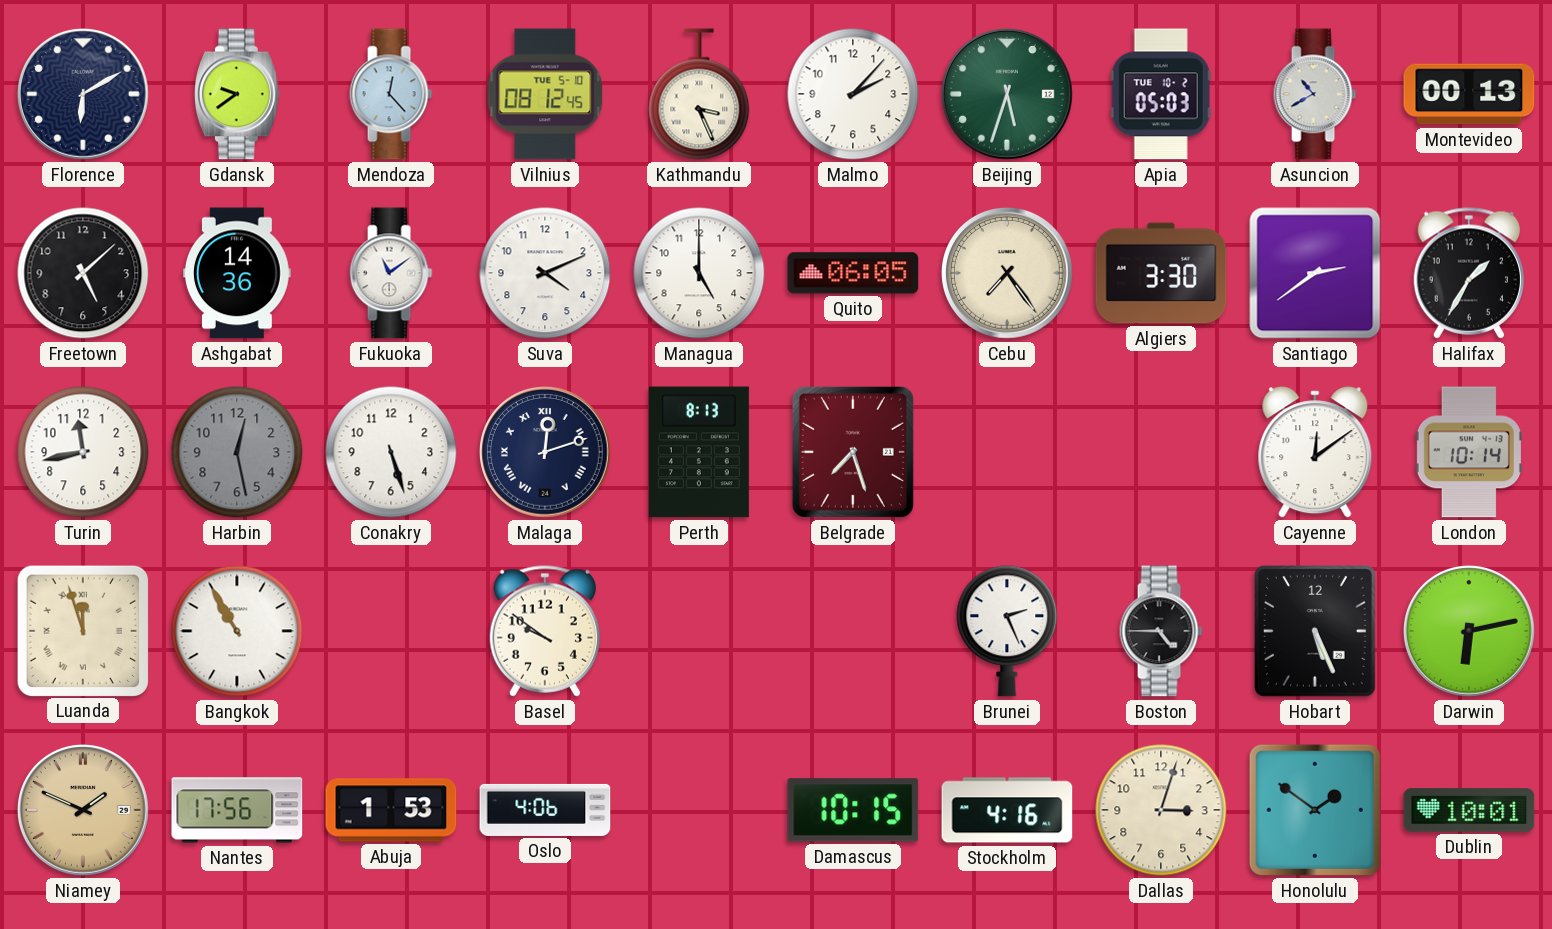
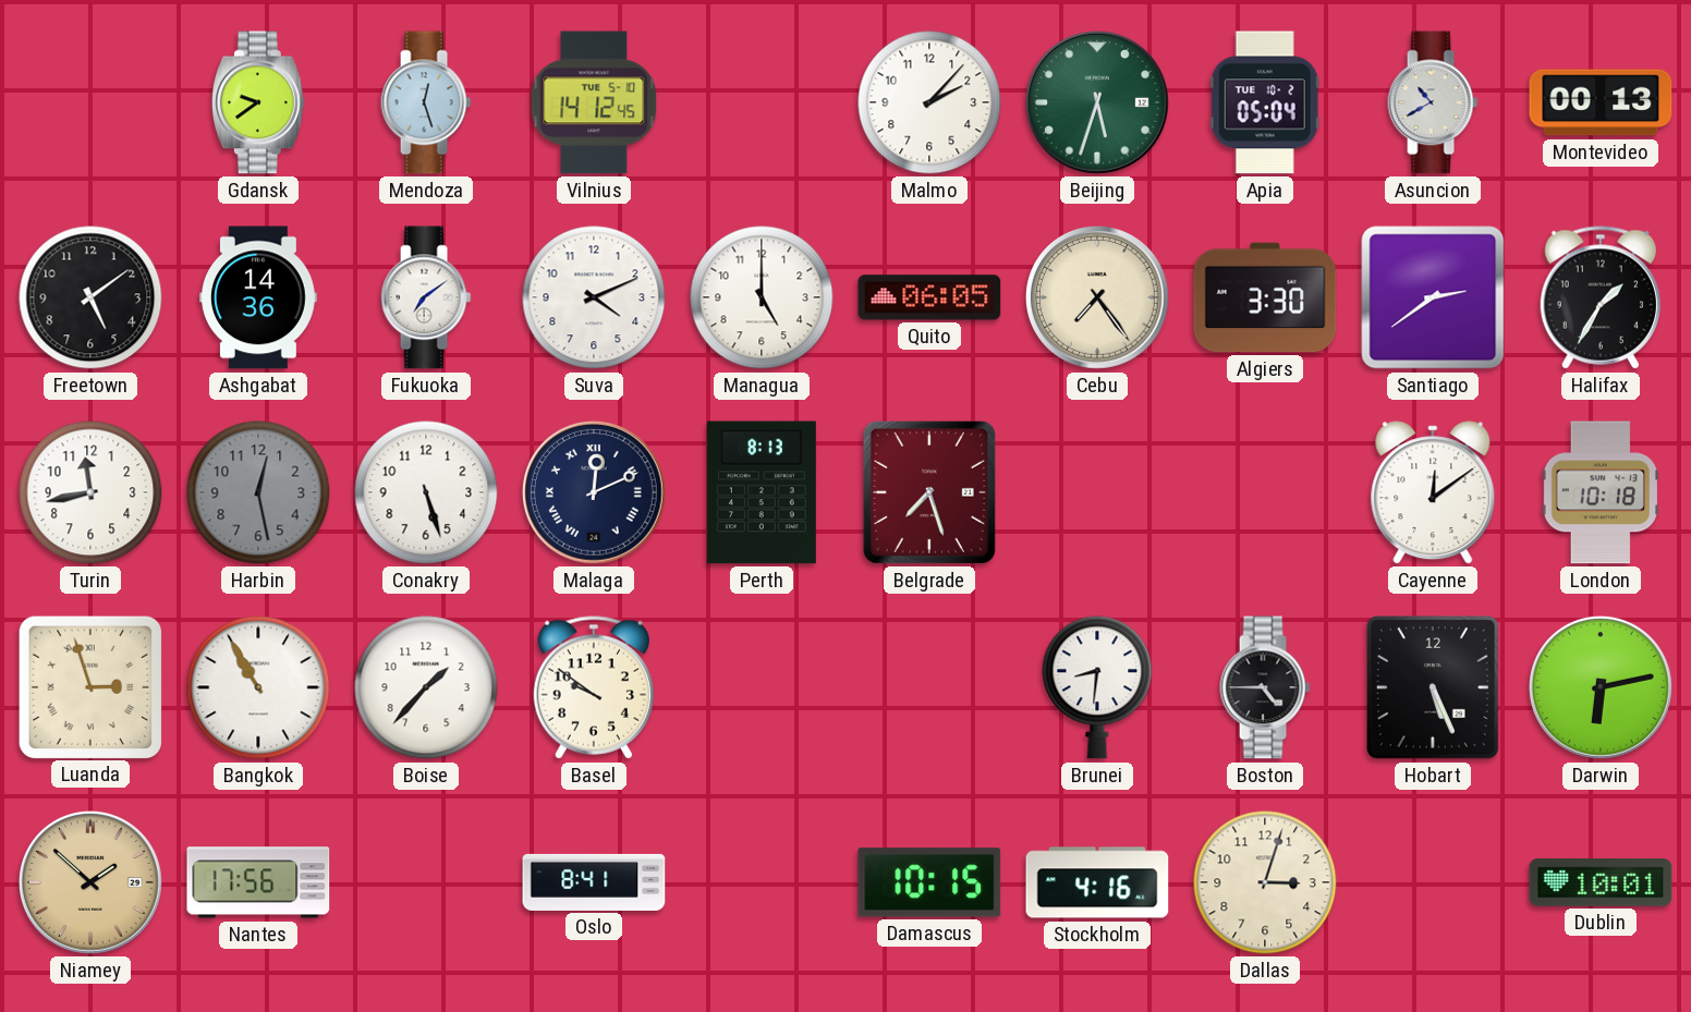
Florence: 6:10 -> none (83, 94)
Mendoza: 12:23 -> 12:27 (426, 102)
Vilnius: 08:12 -> 14:12 (594, 102)
Kathmandu: 3:26 -> none (699, 94)
Apia: 05:03 -> 05:04 (1265, 102)
Freetown: 5:08 -> 5:09 (90, 297)
Fukuoka: 11:09 -> 7:09 (426, 297)
Malaga: 12:12 -> 12:11 (594, 492)
London: 10:14 -> 10:18 (1601, 492)
Luanda: 11:57 -> 2:57 (89, 686)
Boise: none -> 1:37 (426, 687)
Brunei: 2:26 -> 8:31 (1097, 687)
Niamey: 1:49 -> 1:52 (90, 882)
Abuja: 1:53 -> none (391, 810)
Oslo: 4:06 -> 8:41 (594, 882)
Honolulu: 1:51 -> none (1315, 810)
